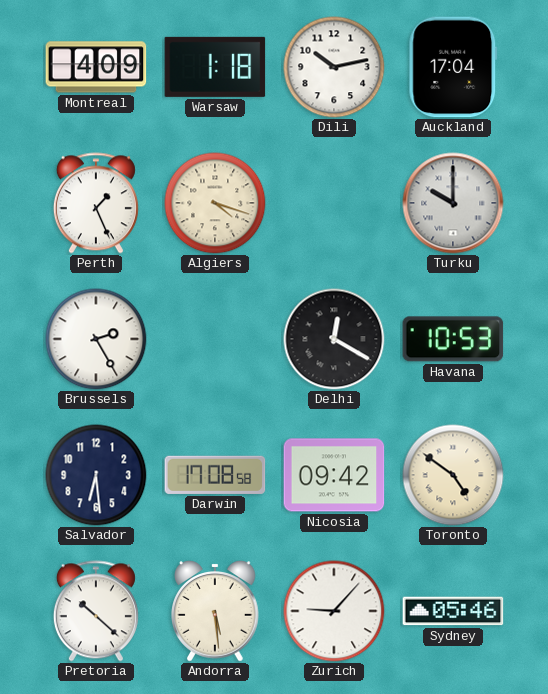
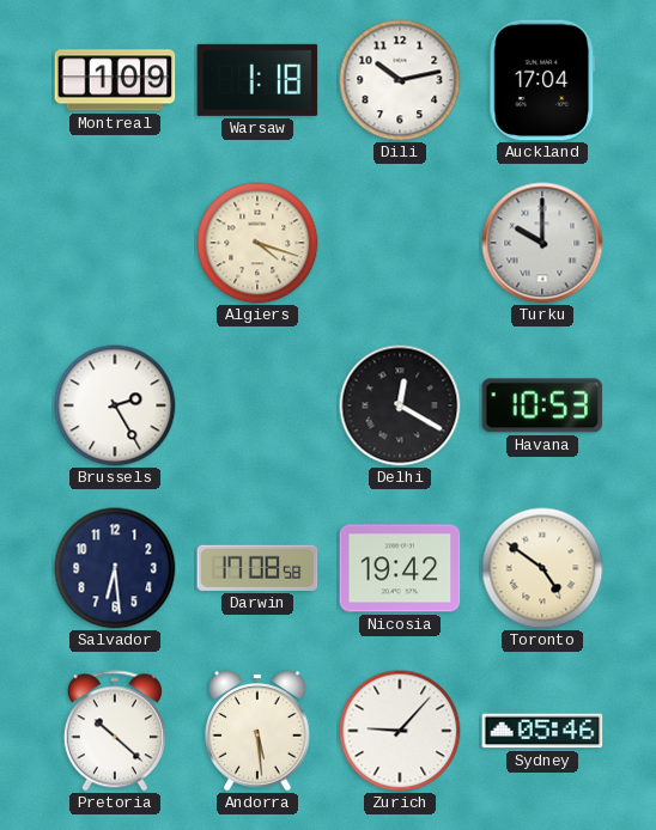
Montreal: 4:09 -> 1:09 (115, 80)
Perth: 1:26 -> none (96, 203)
Nicosia: 09:42 -> 19:42 (400, 568)
